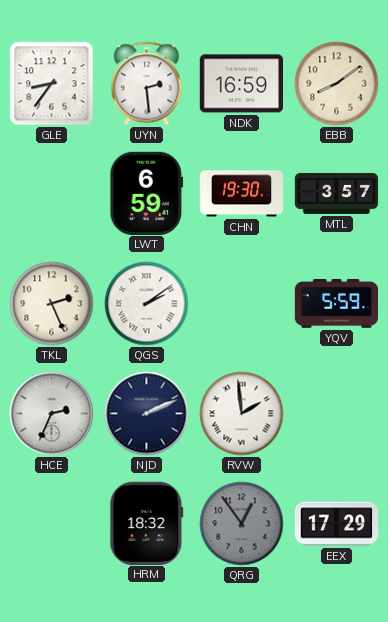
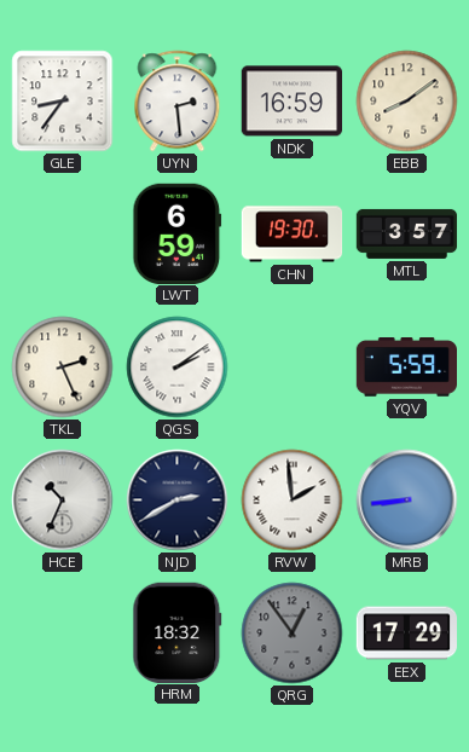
HCE: 2:34 -> 10:34 (63, 501)
NJD: 2:11 -> 2:40 (178, 501)
MRB: none -> 8:44 (407, 501)
